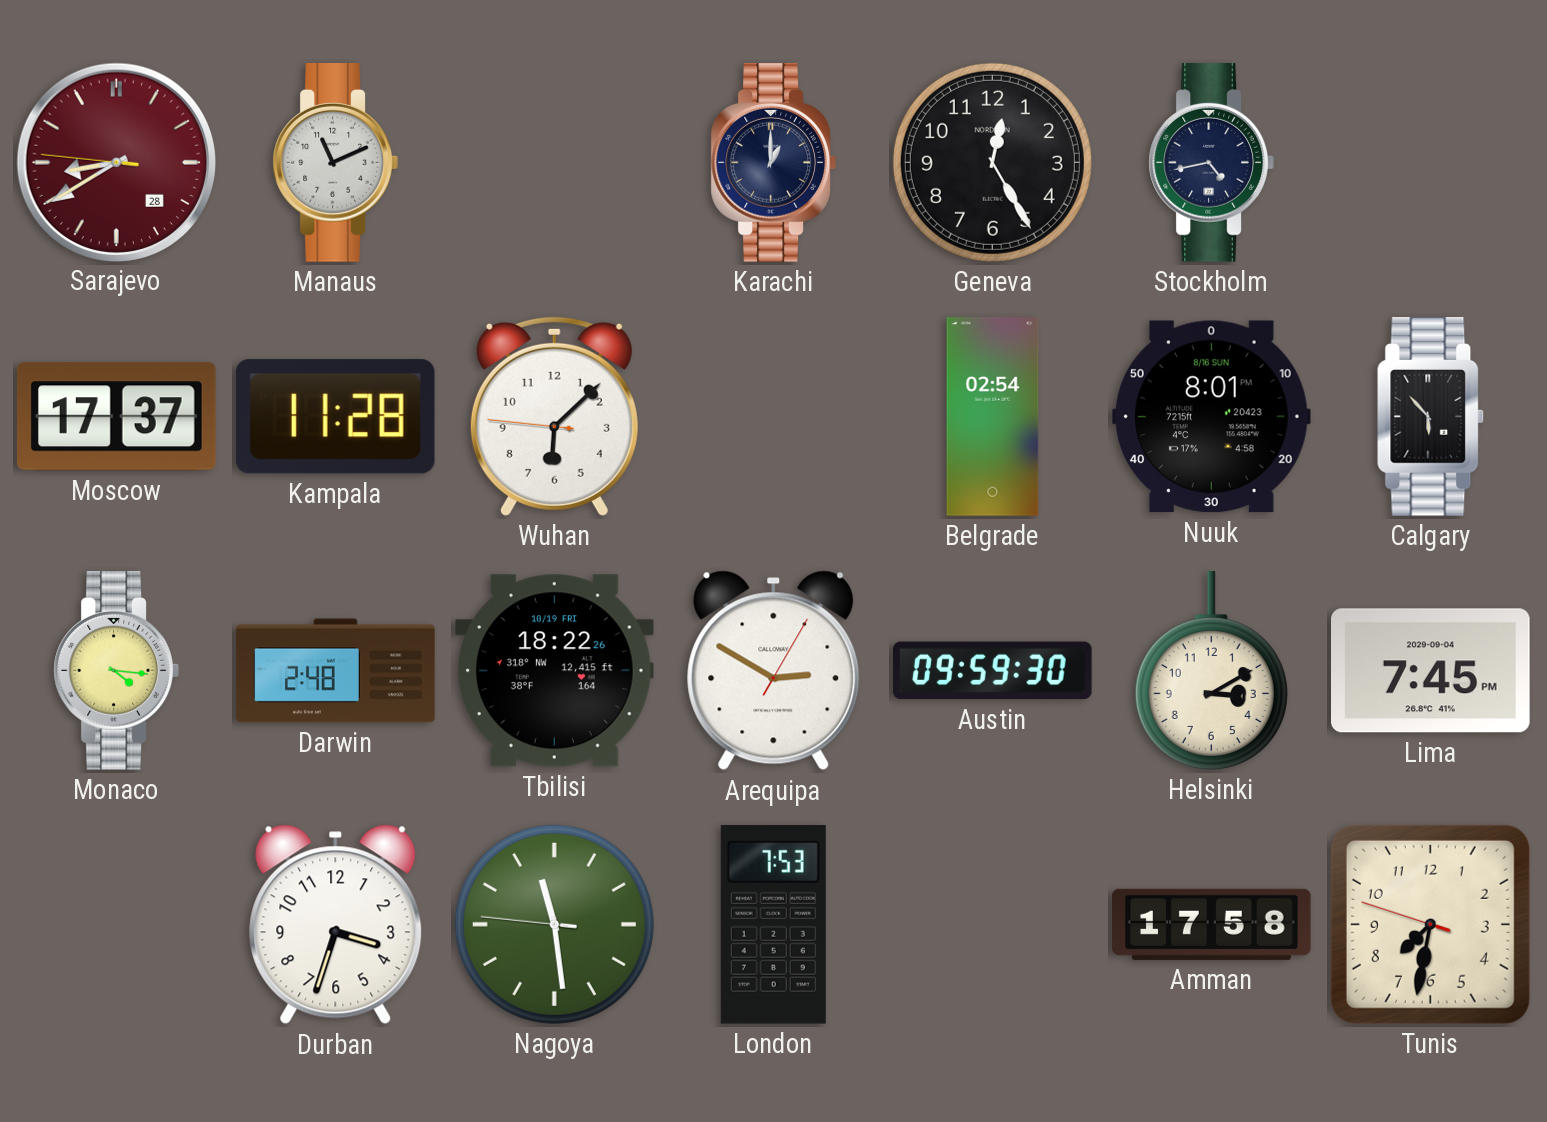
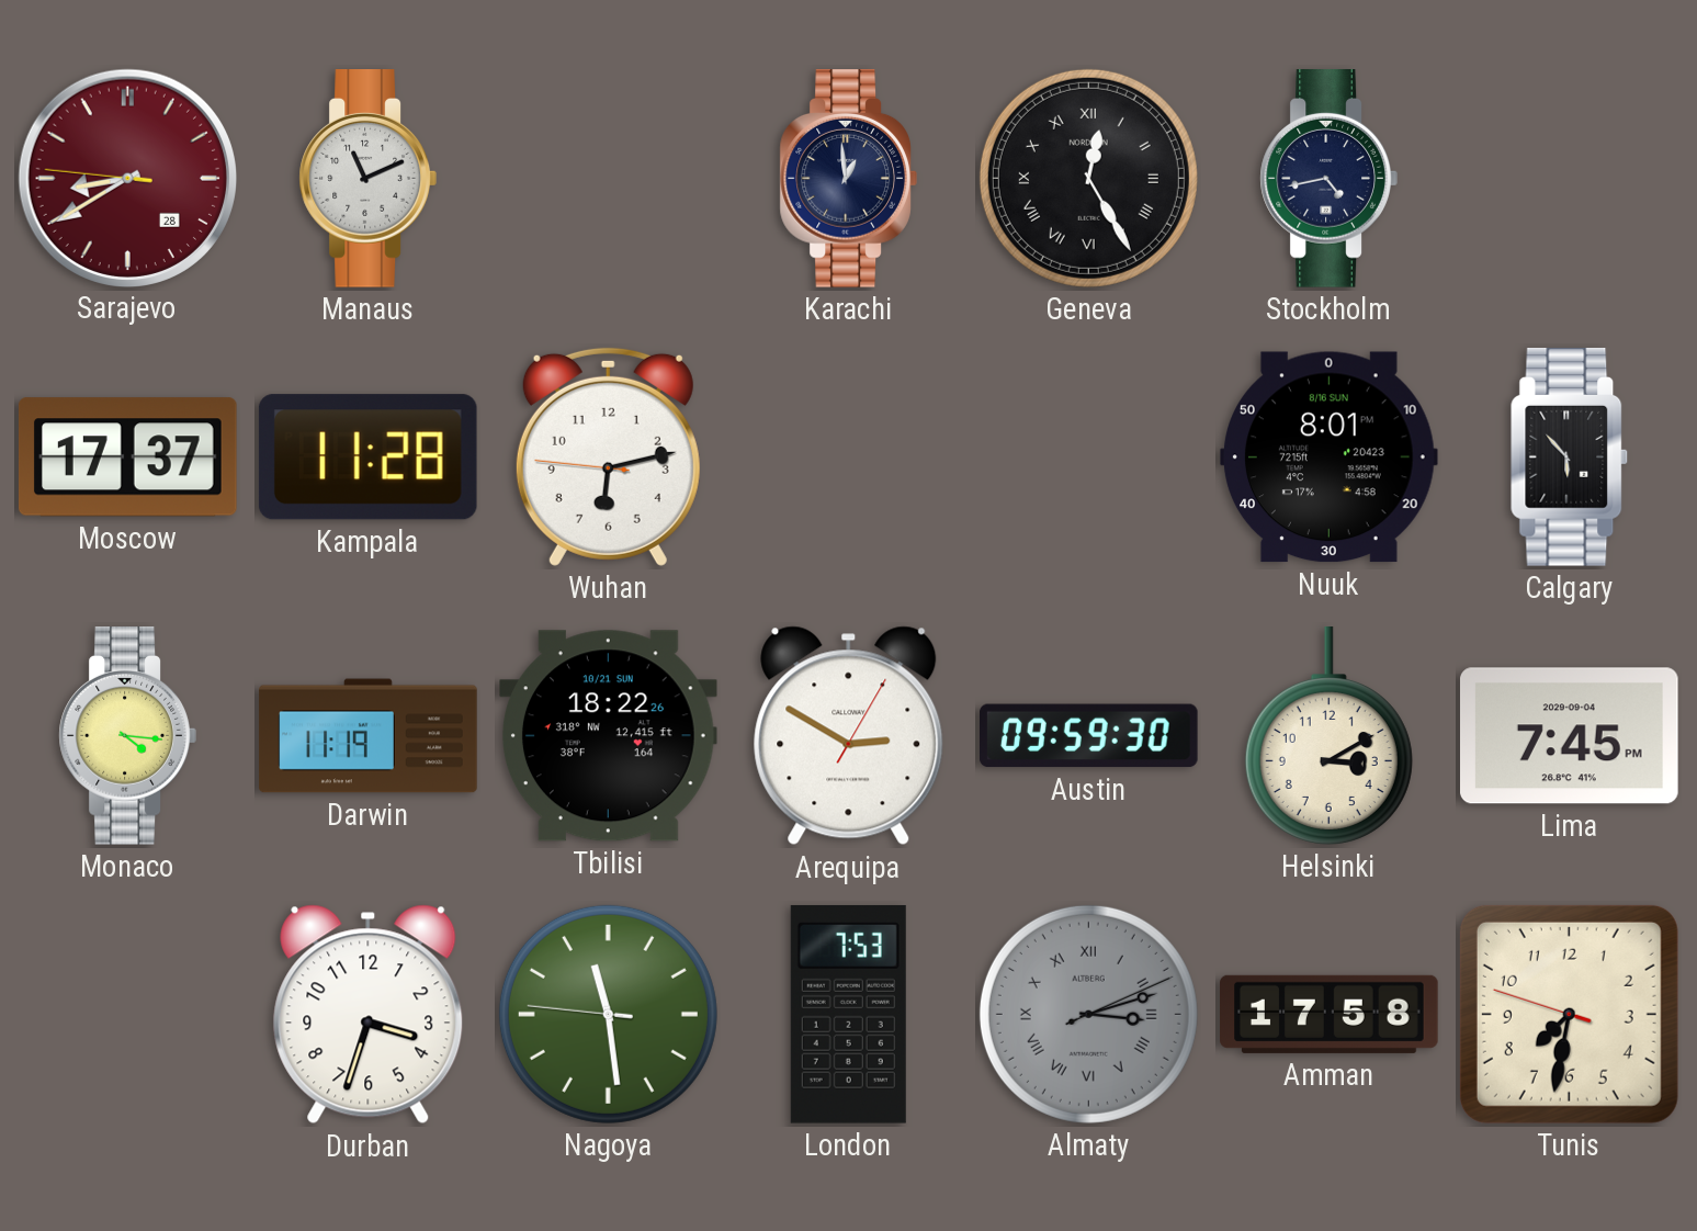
Karachi: 1:00 -> 12:59 (848, 179)
Geneva numerals: Arabic -> Roman (1088, 178)
Wuhan: 6:07 -> 6:12 (608, 456)
Belgrade: 02:54 -> none (993, 417)
Darwin: 2:48 -> 11:19 (369, 736)
Tbilisi date: 10/19 FRI -> 10/21 SUN (609, 736)
Almaty: none -> 3:12 (1088, 1014)
